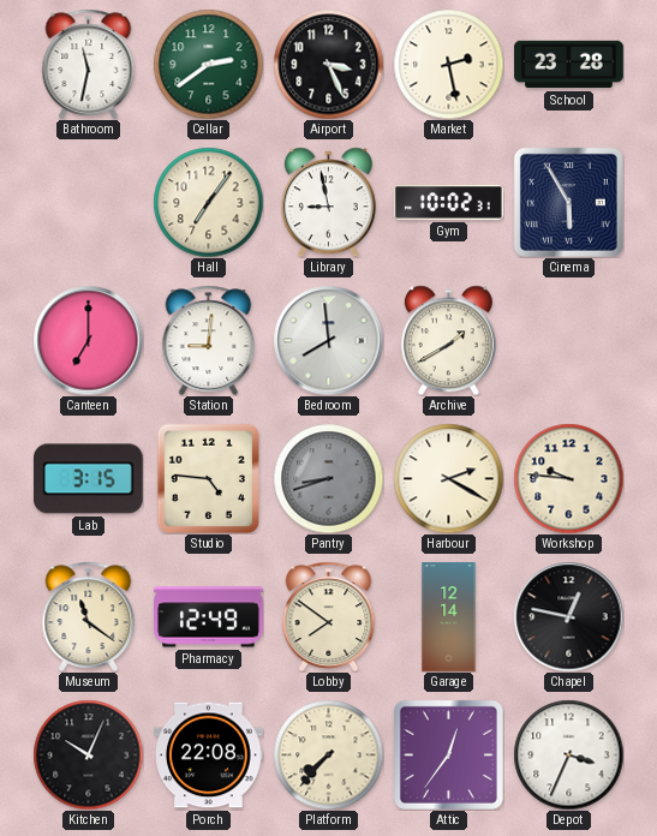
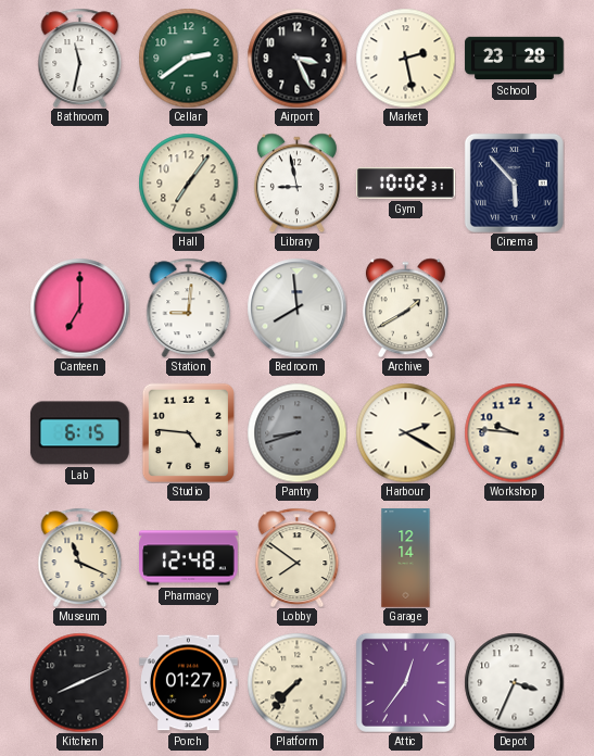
Cinema: 5:55 -> 5:53 (514, 182)
Lab: 3:15 -> 6:15 (79, 433)
Museum: 11:21 -> 11:19 (80, 557)
Pharmacy: 12:49 -> 12:48 (189, 558)
Chapel: 12:47 -> none (568, 616)
Kitchen: 10:04 -> 8:11 (79, 682)
Porch: 22:08 -> 01:27 (189, 683)
